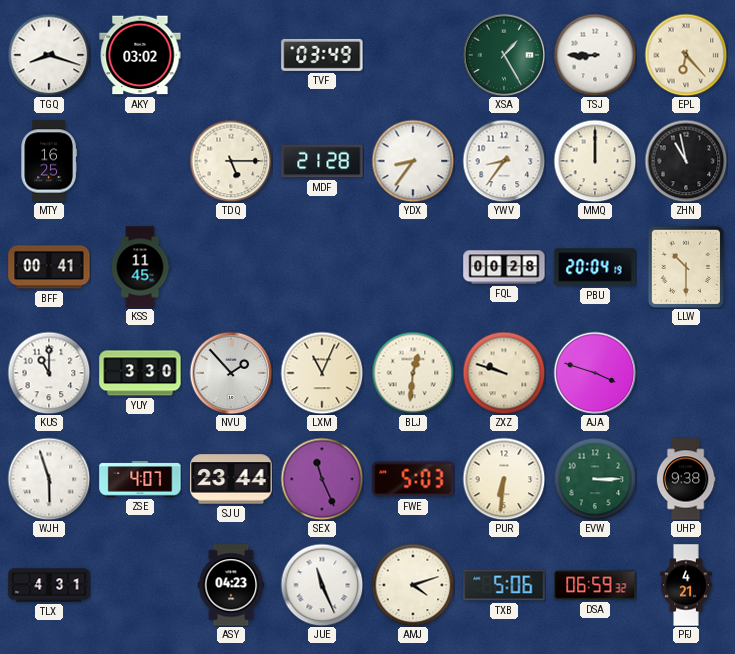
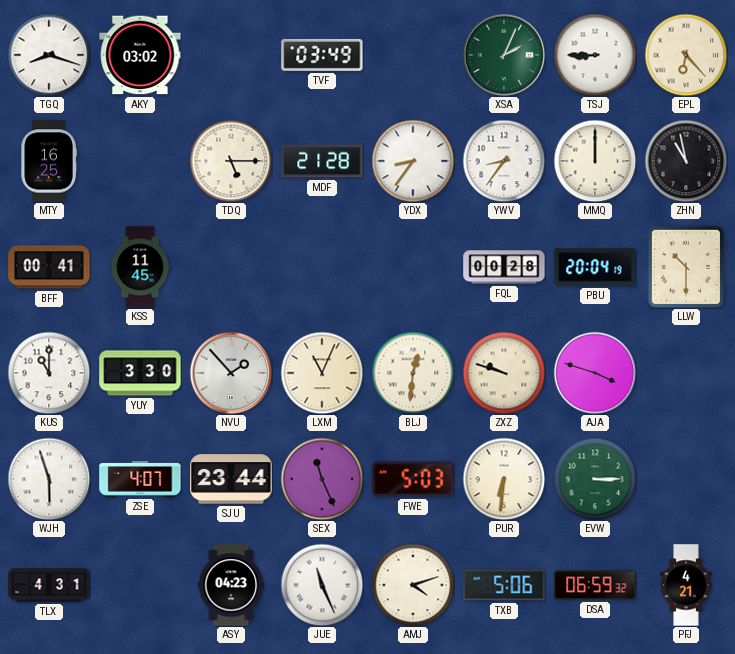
XSA: 1:25 -> 2:04 (504, 55)
UHP: 9:38 -> none (686, 479)
